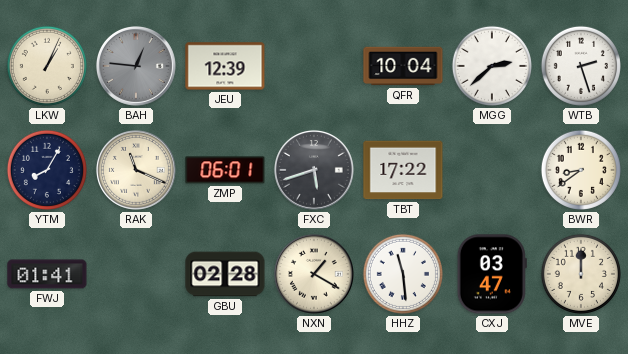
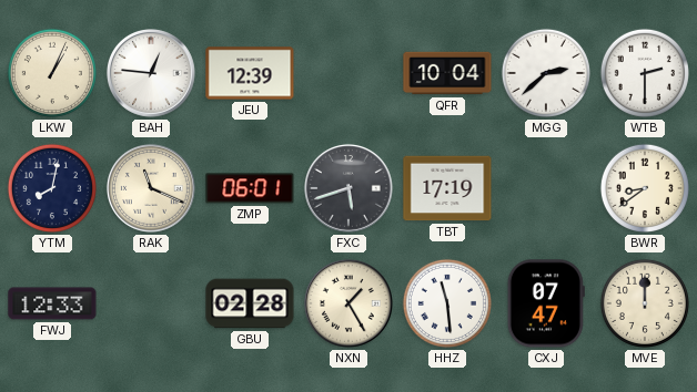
BAH dial: grey -> white (151, 73)
WTB: 2:27 -> 2:30 (645, 73)
YTM: 8:05 -> 8:02 (52, 188)
TBT: 17:22 -> 17:19 (447, 188)
FWJ: 01:41 -> 12:33 (52, 303)
NXN: 1:20 -> 1:25 (348, 303)
CXJ: 03:47 -> 07:47 (546, 303)
